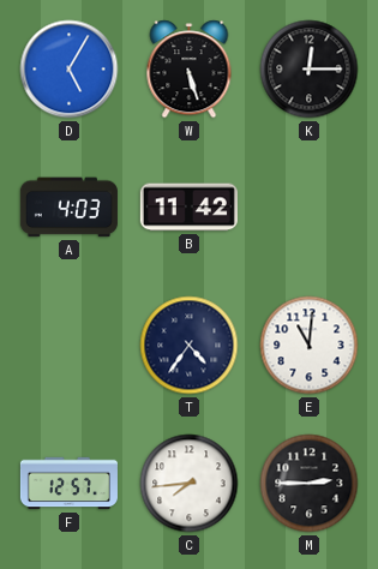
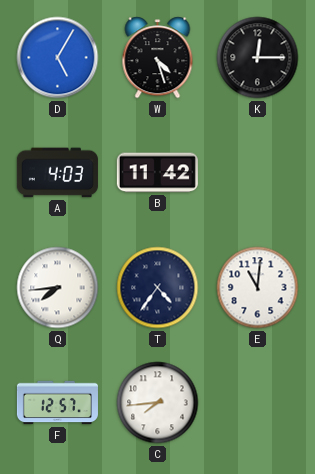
W: 5:27 -> 4:27 (158, 58)
Q: none -> 7:44 (58, 288)
M: 2:45 -> none (310, 484)
